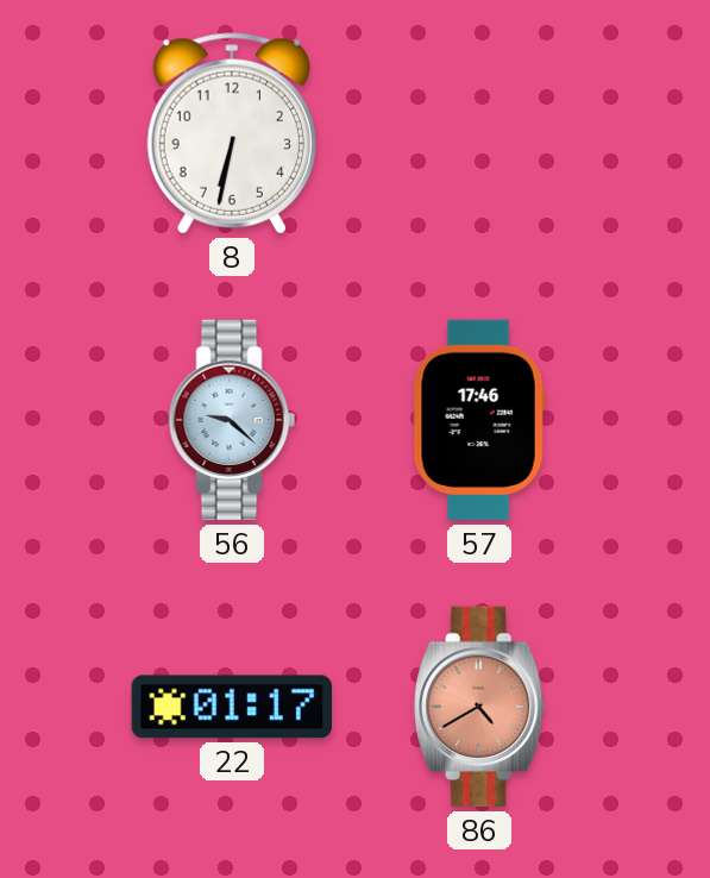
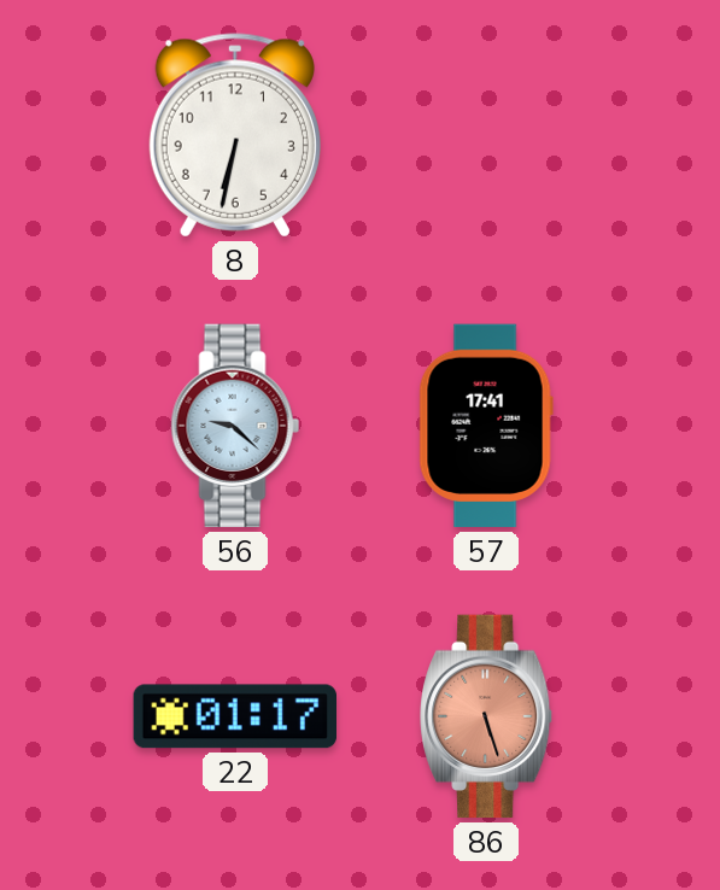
57: 17:46 -> 17:41 (486, 426)
86: 4:40 -> 5:27 (487, 716)
